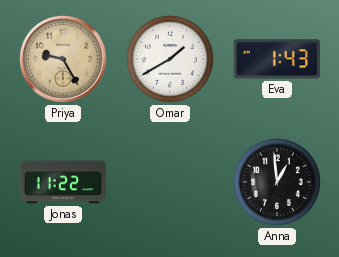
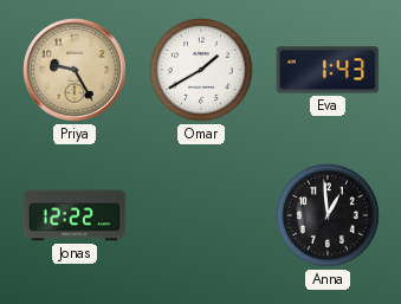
Jonas: 11:22 -> 12:22 (75, 215)
